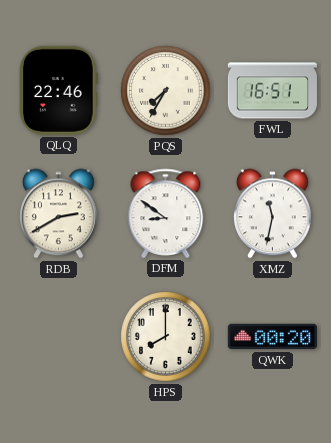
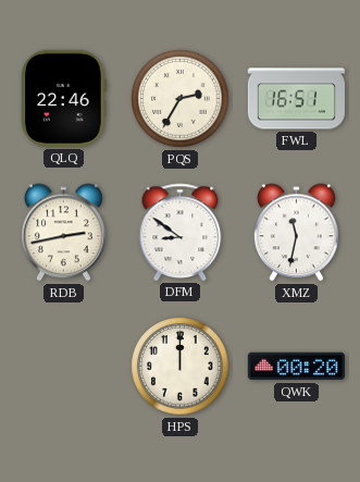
PQS: 7:35 -> 2:35 (181, 99)
RDB: 2:40 -> 2:43 (64, 233)
HPS: 8:00 -> 12:00 (181, 367)
